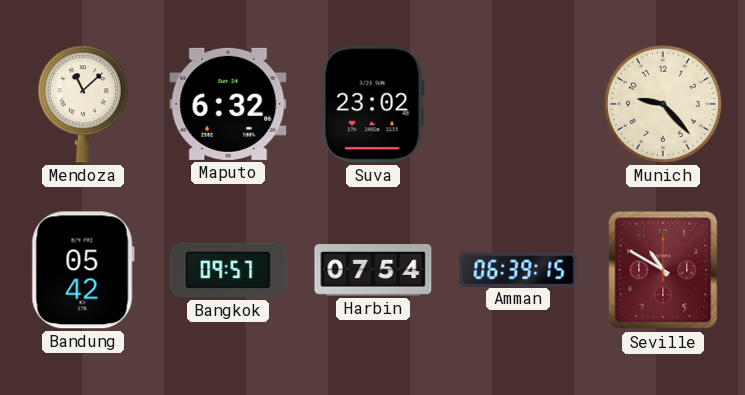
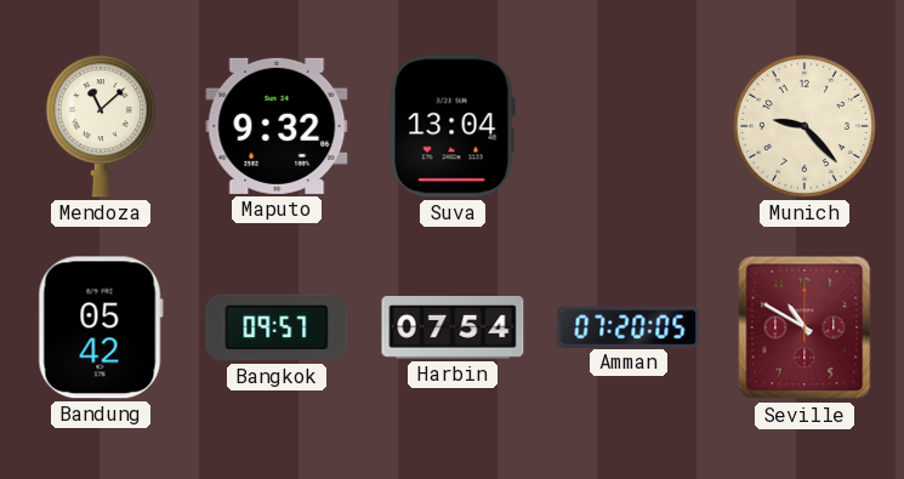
Maputo: 6:32 -> 9:32 (277, 126)
Suva: 23:02 -> 13:04 (453, 126)
Amman: 06:39 -> 07:20 (629, 326)
